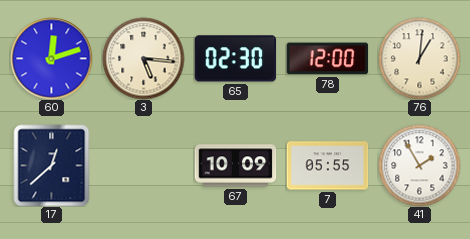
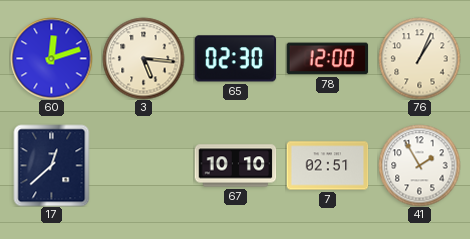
76: 1:01 -> 1:04 (419, 58)
67: 10:09 -> 10:10 (235, 166)
7: 05:55 -> 02:51 (327, 166)
